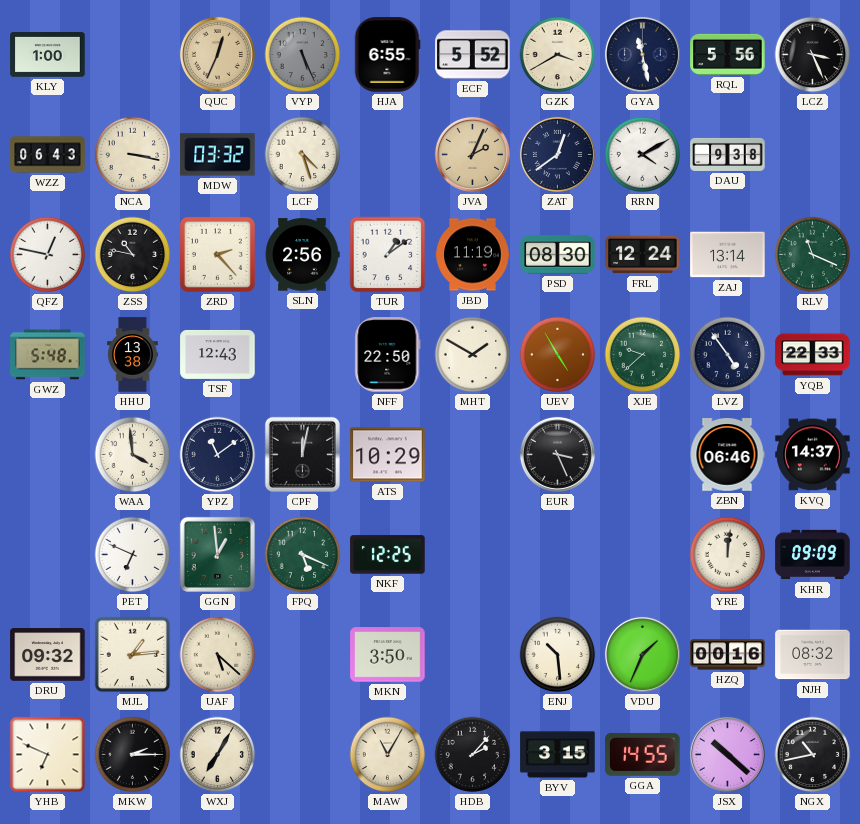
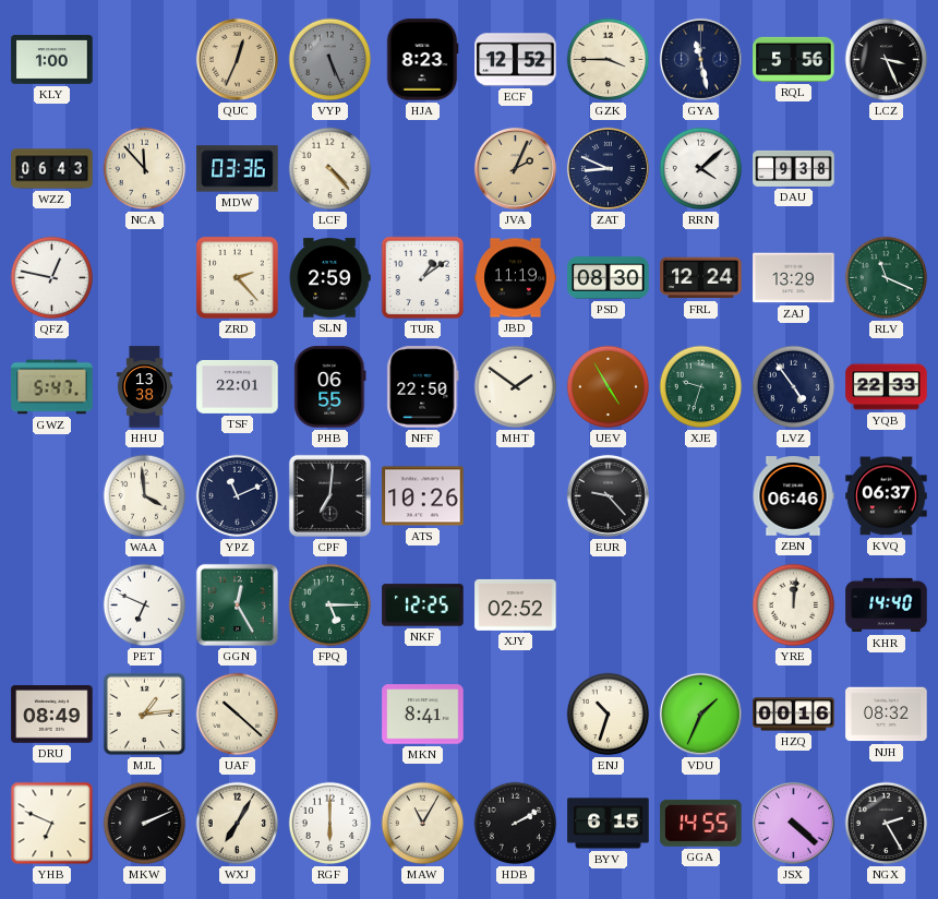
HJA: 6:55 -> 8:23 (422, 60)
ECF: 5:52 -> 12:52 (516, 60)
GZK: 3:40 -> 3:45 (609, 60)
NCA: 3:17 -> 11:53 (145, 169)
MDW: 03:32 -> 03:36 (238, 169)
LCF: 4:27 -> 4:23 (330, 169)
ZAT: 12:39 -> 8:49 (608, 168)
RRN: 4:10 -> 4:08 (701, 169)
ZSS: 10:47 -> none (133, 255)
SLN: 2:56 -> 2:59 (329, 278)
ZAJ: 13:14 -> 13:29 (794, 278)
GWZ: 5:48 -> 5:47 (52, 387)
TSF: 12:43 -> 22:01 (238, 386)
PHB: none -> 06:55 (330, 387)
MHT: 1:50 -> 1:51 (516, 387)
XJE: 9:38 -> 9:33 (701, 387)
YPZ: 11:09 -> 11:11 (238, 496)
CPF: 12:02 -> 7:01 (329, 495)
ATS: 10:29 -> 10:26 (423, 496)
EUR: 3:26 -> 9:23 (608, 495)
KVQ: 14:37 -> 06:37 (887, 496)
GGN: 12:59 -> 12:25 (237, 604)
FPQ: 5:19 -> 5:15 (330, 606)
XJY: none -> 02:52 (516, 604)
KHR: 09:09 -> 14:40 (887, 606)
DRU: 09:32 -> 08:49 (52, 715)
UAF: 5:22 -> 10:22 (238, 715)
MKN: 3:50 -> 8:41 (423, 715)
ENJ: 10:29 -> 10:33 (609, 715)
MKW: 2:15 -> 2:11 (145, 824)
RGF: none -> 6:00 (330, 824)
HDB: 2:07 -> 2:10 (516, 824)
BYV: 3:15 -> 6:15 (609, 824)
JSX: 10:22 -> 4:22 (793, 823)
NGX: 10:43 -> 2:25 (887, 824)
